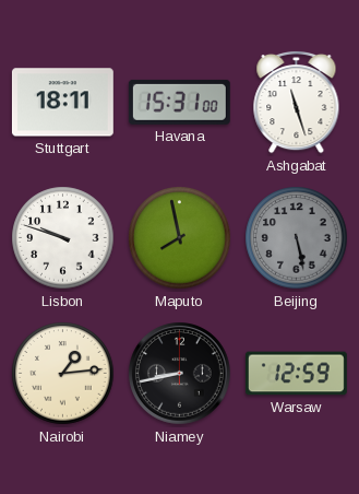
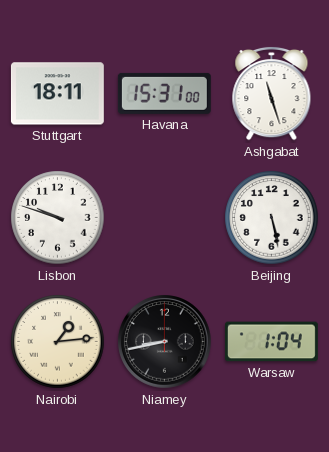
Maputo: 7:58 -> none (180, 238)
Beijing dial: grey -> white (272, 218)
Warsaw: 12:59 -> 1:04 (271, 342)
